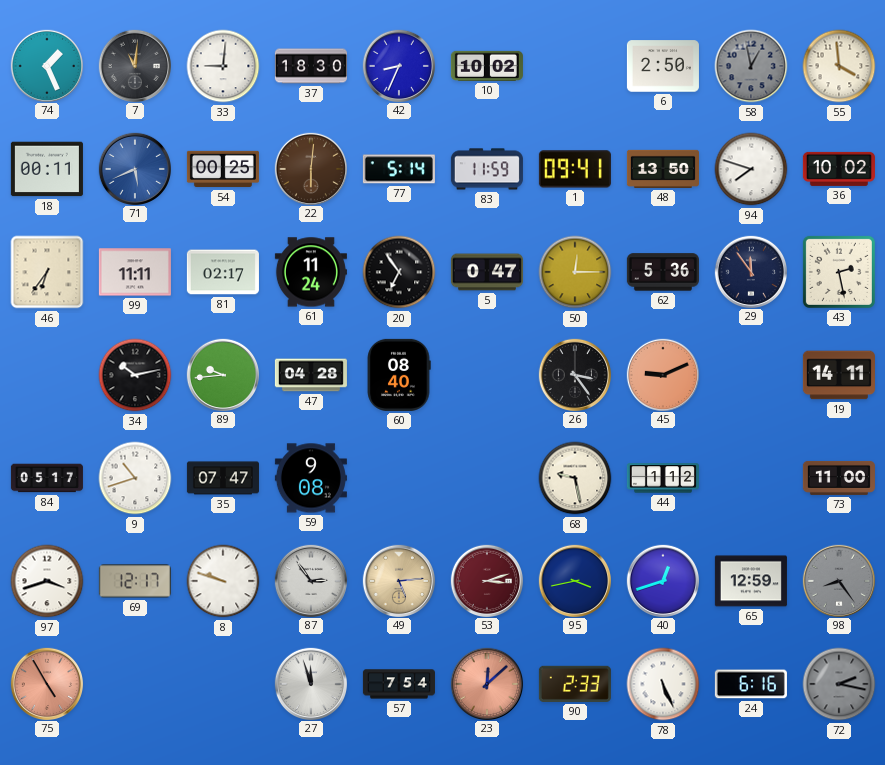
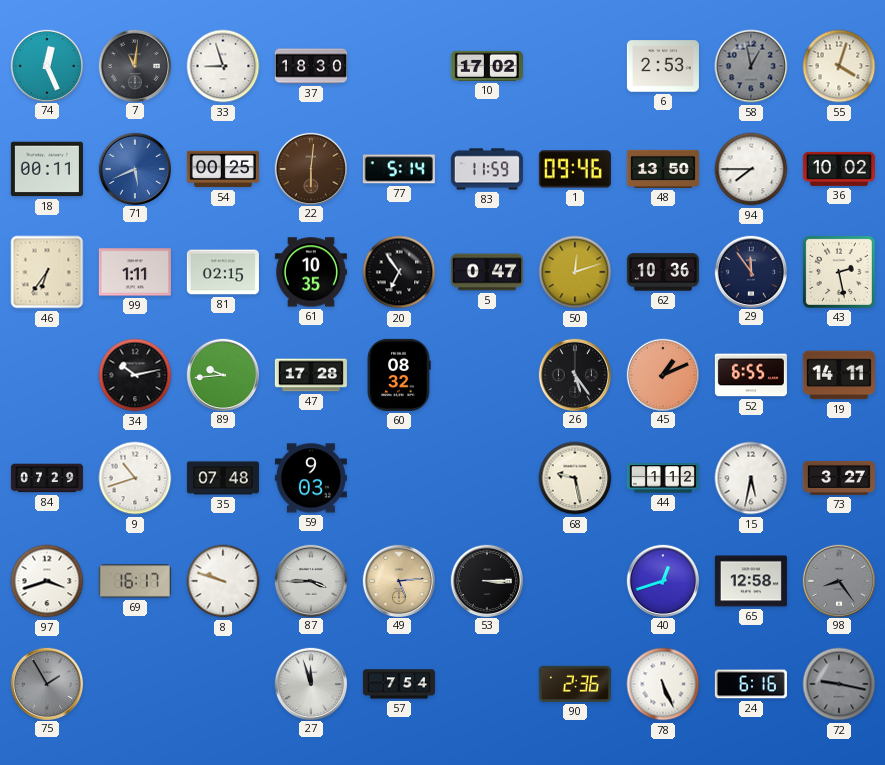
74: 1:26 -> 12:26 (46, 65)
33: 9:01 -> 8:57 (223, 66)
42: 8:34 -> none (398, 65)
10: 10:02 -> 17:02 (487, 66)
6: 2:50 -> 2:53 (663, 66)
55: 3:59 -> 4:03 (839, 66)
1: 09:41 -> 09:46 (575, 169)
94: 7:48 -> 7:45 (751, 169)
99: 11:11 -> 1:11 (135, 272)
81: 02:17 -> 02:15 (223, 272)
61: 11:24 -> 10:35 (311, 272)
50: 12:15 -> 12:12 (575, 272)
62: 5:36 -> 10:36 (663, 272)
47: 04:28 -> 17:28 (311, 375)
60: 08:40 -> 08:32 (399, 375)
26: 3:24 -> 5:24 (574, 374)
45: 9:11 -> 1:11 (662, 374)
52: none -> 6:55 (751, 375)
84: 05:17 -> 07:29 (47, 478)
35: 07:47 -> 07:48 (223, 478)
59: 9:08 -> 9:03 (311, 478)
15: none -> 5:32 (751, 478)
73: 11:00 -> 3:27 (839, 478)
69: 12:17 -> 16:17 (135, 581)
87: 2:54 -> 3:45 (310, 580)
53: 3:12 -> 3:15 (486, 580)
53 dial: burgundy -> black (486, 580)
95: 3:43 -> none (574, 580)
65: 12:59 -> 12:58 (751, 581)
75: 4:55 -> 1:55 (46, 683)
75 dial: salmon -> grey (46, 683)
23: 12:08 -> none (486, 683)
90: 2:33 -> 2:36 (575, 684)
72: 2:17 -> 9:17 (839, 684)
